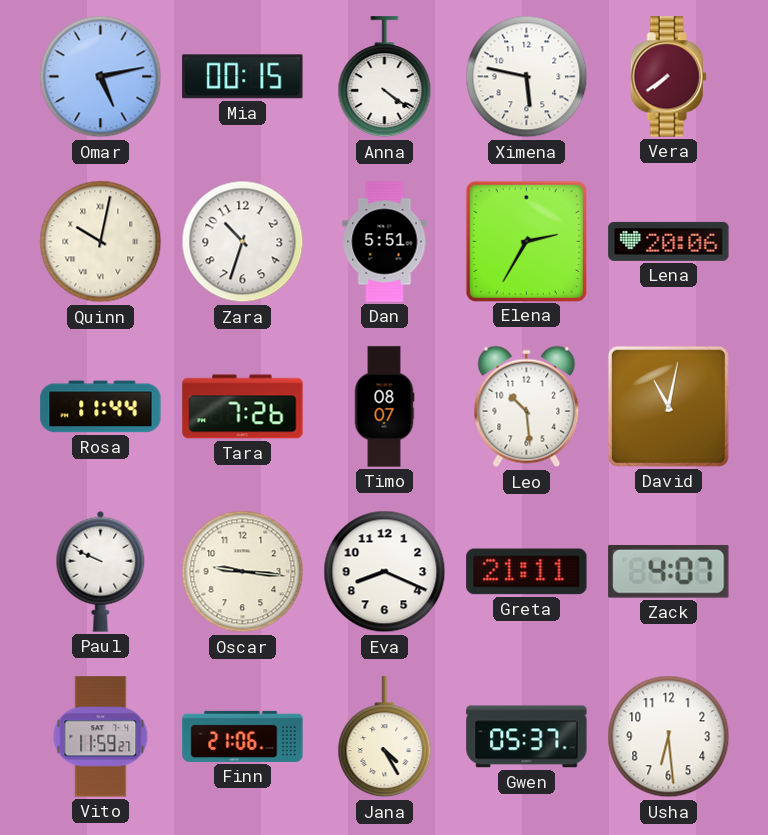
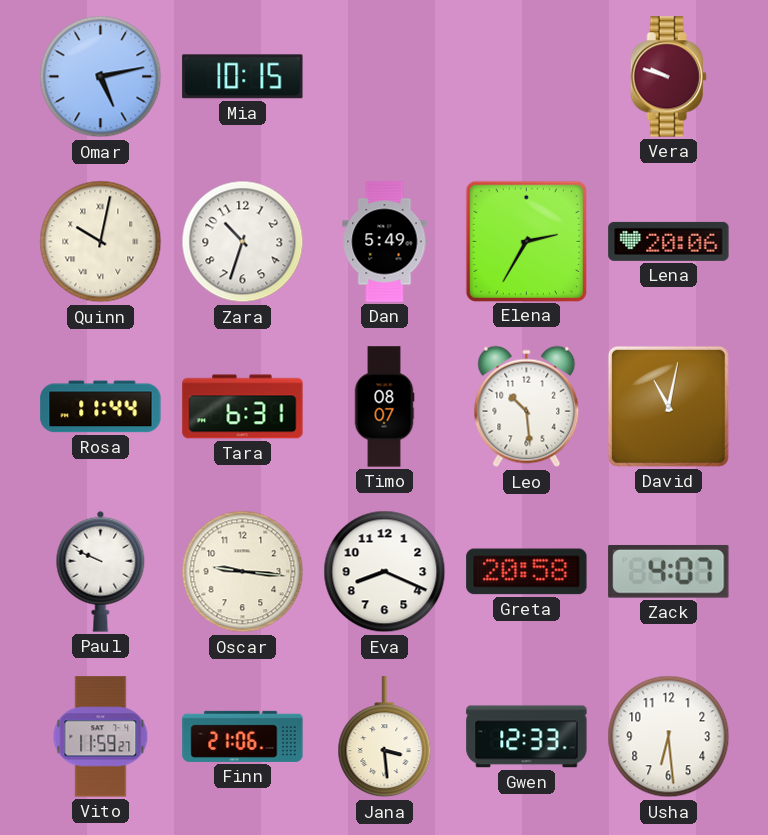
Mia: 00:15 -> 10:15 (243, 77)
Anna: 4:21 -> none (385, 77)
Ximena: 5:47 -> none (527, 77)
Vera: 7:39 -> 9:48 (668, 77)
Dan: 5:51 -> 5:49 (385, 242)
Tara: 7:26 -> 6:31 (243, 407)
Greta: 21:11 -> 20:58 (527, 572)
Jana: 4:25 -> 3:29 (385, 737)
Gwen: 05:37 -> 12:33 (527, 737)
